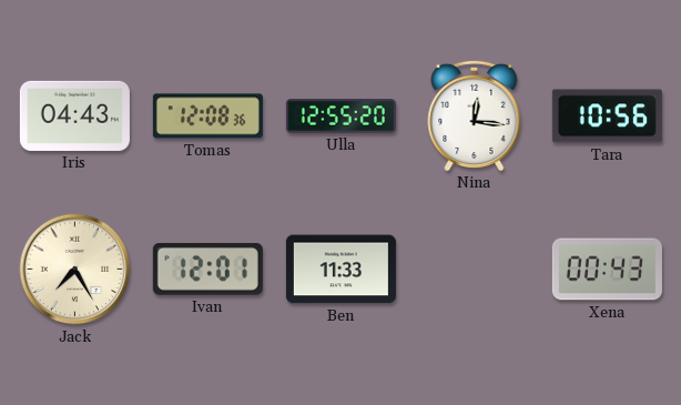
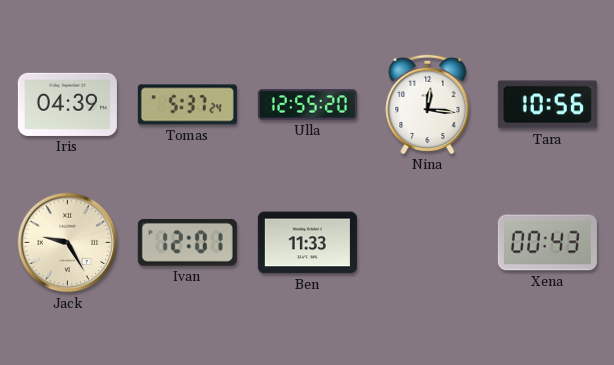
Iris: 04:43 -> 04:39 (67, 104)
Tomas: 12:08 -> 5:37 (187, 105)
Jack: 7:25 -> 9:25 (68, 243)
